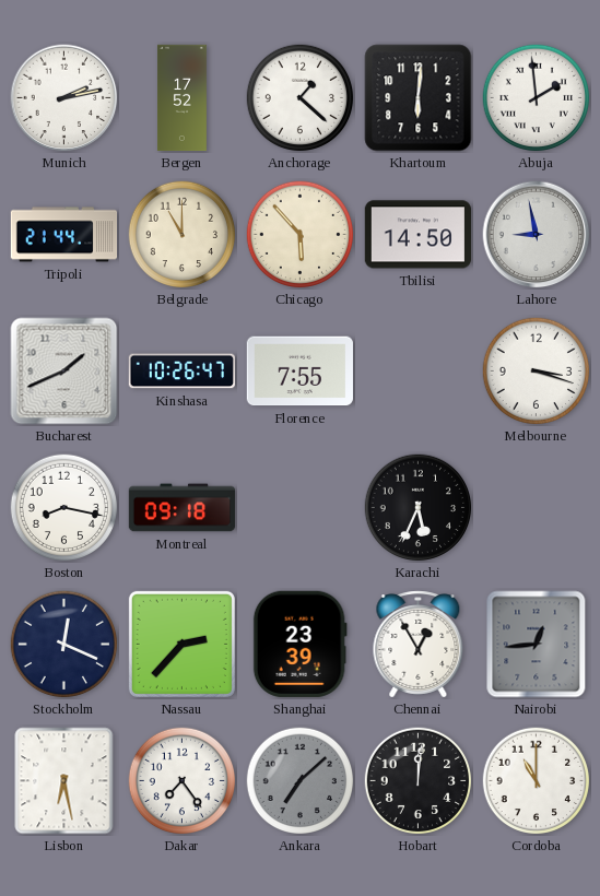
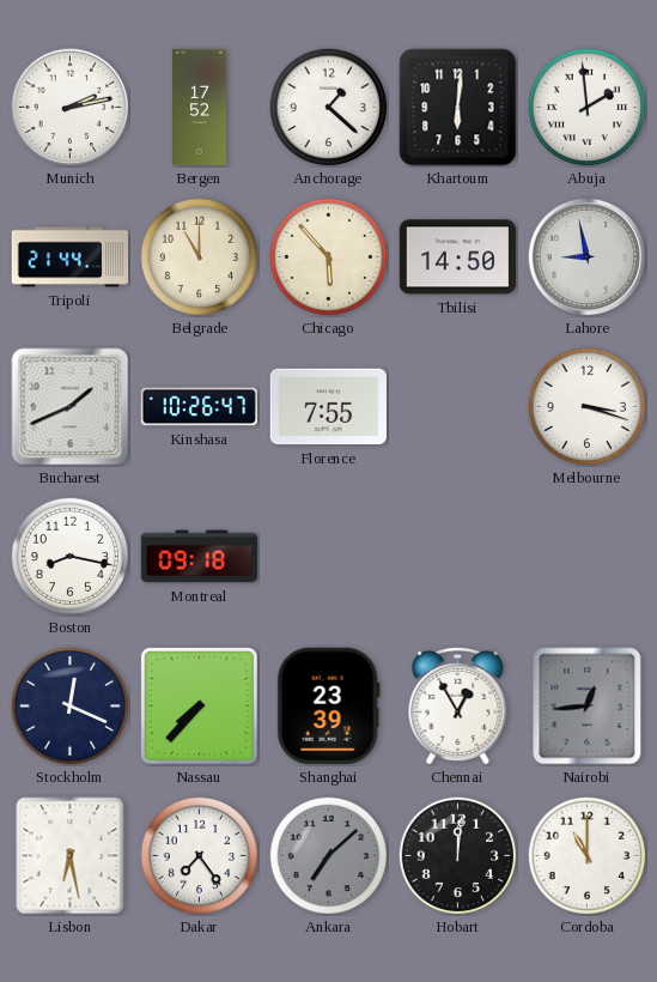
Karachi: 5:34 -> none (419, 508)
Nassau: 2:37 -> 7:37 (199, 705)
